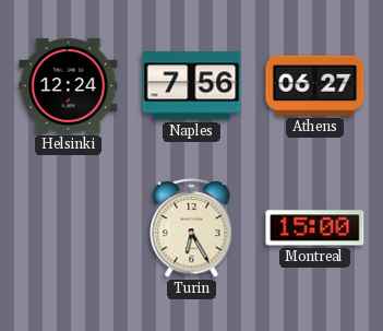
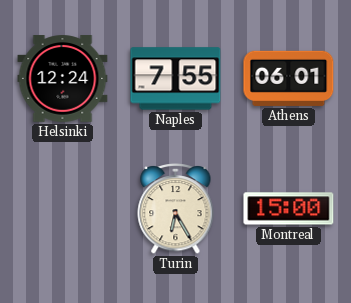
Naples: 7:56 -> 7:55 (176, 79)
Athens: 06:27 -> 06:01 (289, 78)
